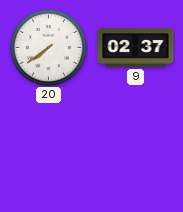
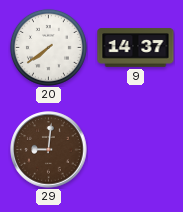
9: 02:37 -> 14:37 (136, 48)
29: none -> 9:01 (49, 150)
